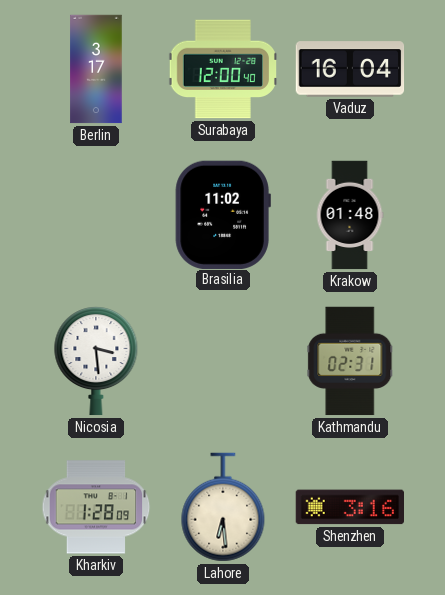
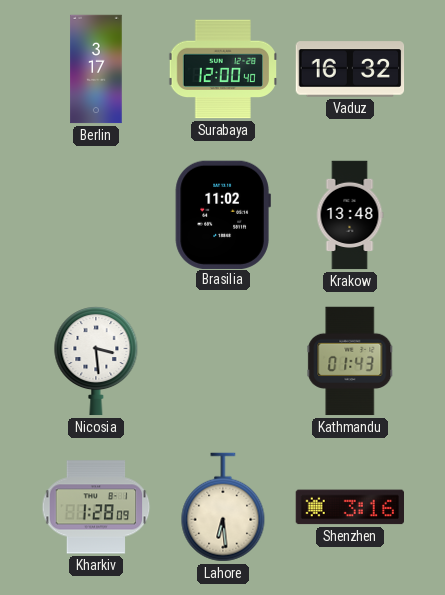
Vaduz: 16:04 -> 16:32 (350, 69)
Krakow: 01:48 -> 13:48 (350, 215)
Kathmandu: 02:31 -> 01:43 (350, 361)
